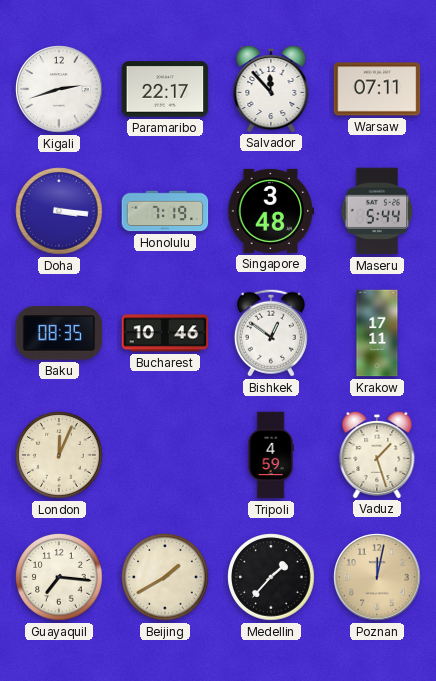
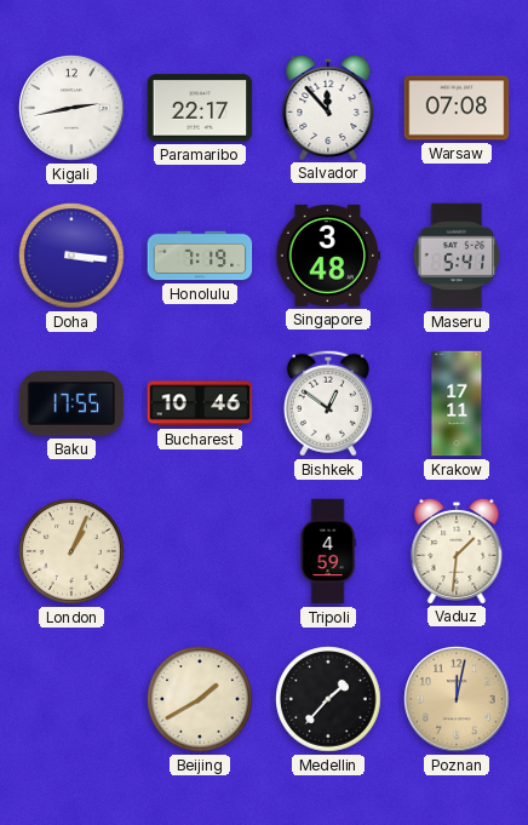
Kigali: 2:42 -> 2:43 (71, 108)
Warsaw: 07:11 -> 07:08 (457, 108)
Maseru: 5:44 -> 5:41 (457, 256)
Baku: 08:35 -> 17:55 (71, 403)
London: 12:04 -> 1:04 (71, 551)
Vaduz: 1:27 -> 1:31 (457, 550)
Guayaquil: 7:16 -> none (59, 577)
